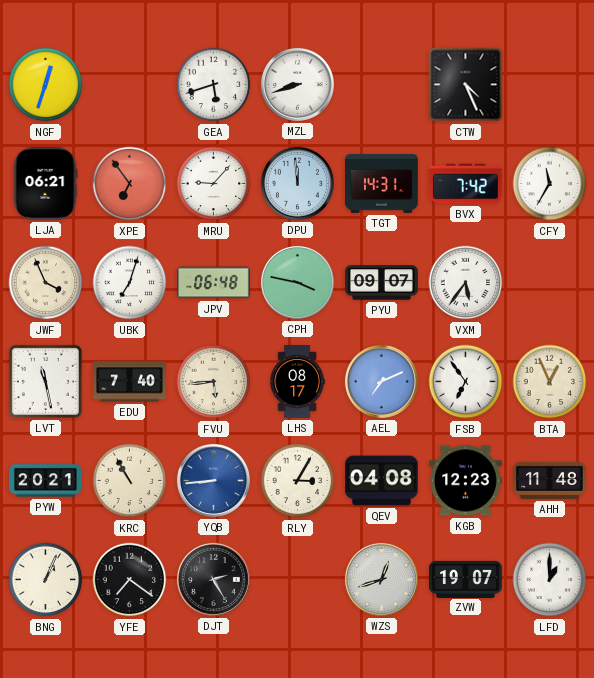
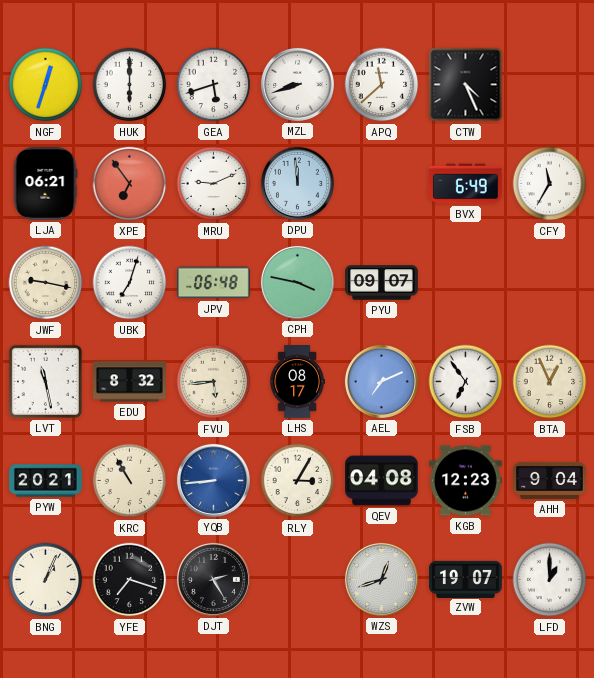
HUK: none -> 6:00 (130, 85)
APQ: none -> 11:38 (382, 85)
MRU: 9:07 -> 9:11 (214, 184)
TGT: 14:31 -> none (382, 183)
BVX: 7:42 -> 6:49 (466, 184)
JWF: 3:56 -> 9:17 (46, 283)
VXM: 5:36 -> none (466, 283)
EDU: 7:40 -> 8:32 (130, 382)
AHH: 11:48 -> 9:04 (550, 480)
YFE: 7:21 -> 7:18 (130, 580)
